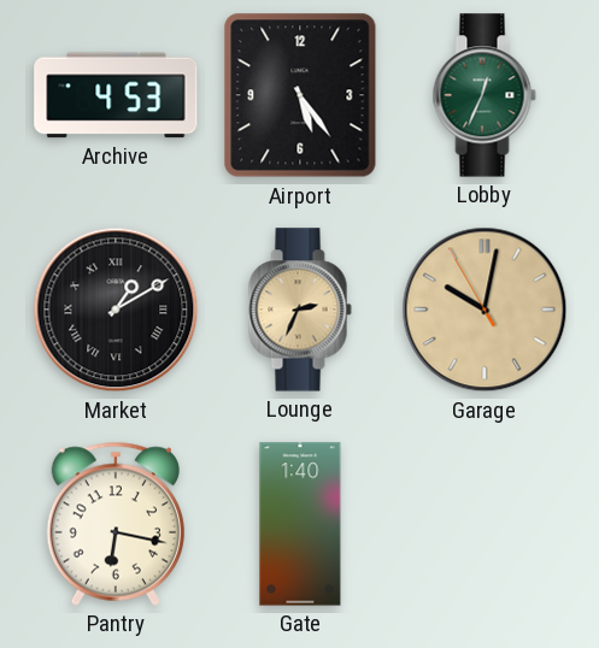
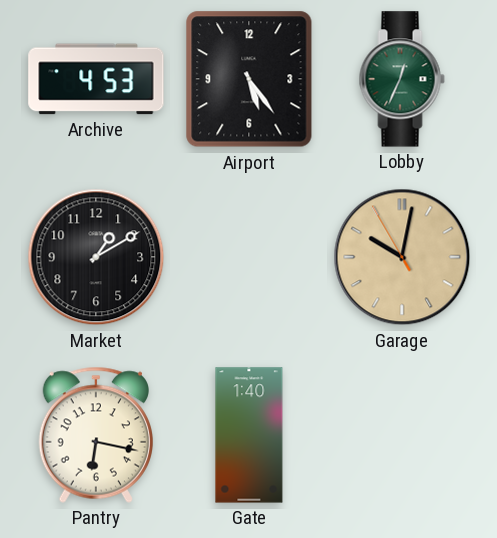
Market numerals: Roman -> Arabic (96, 257)
Lounge: 2:34 -> none (300, 310)
